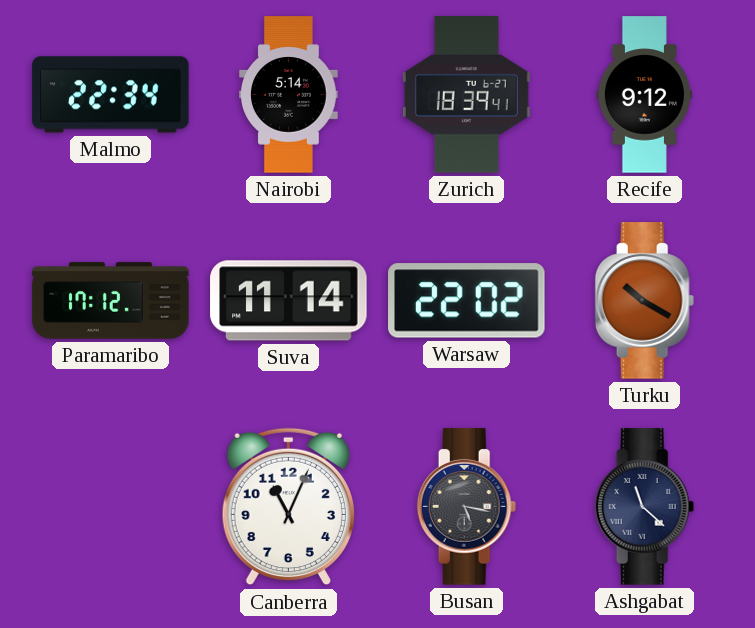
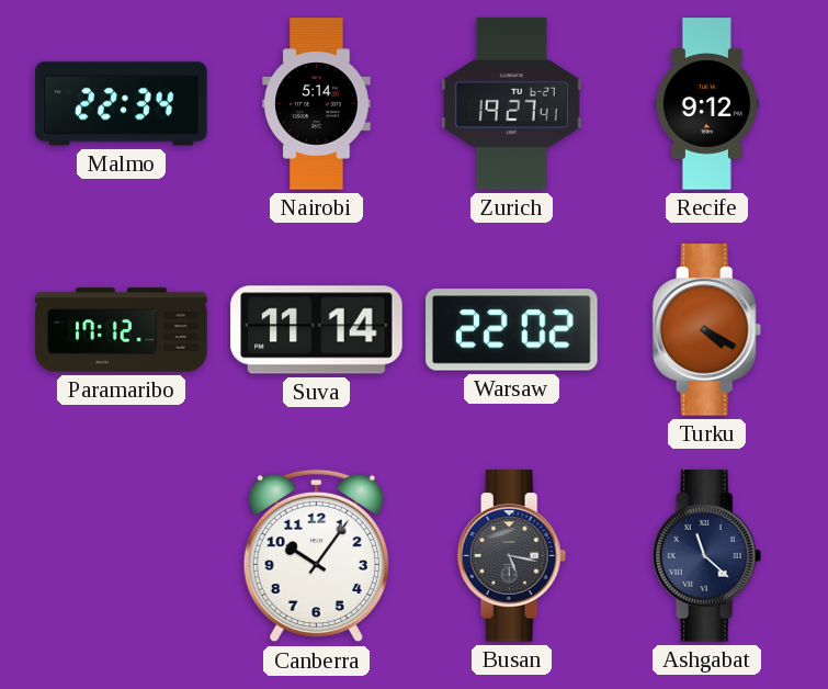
Zurich: 18:39 -> 19:27 (511, 104)
Turku: 10:20 -> 4:20 (707, 330)
Canberra: 11:04 -> 10:06 (316, 556)
